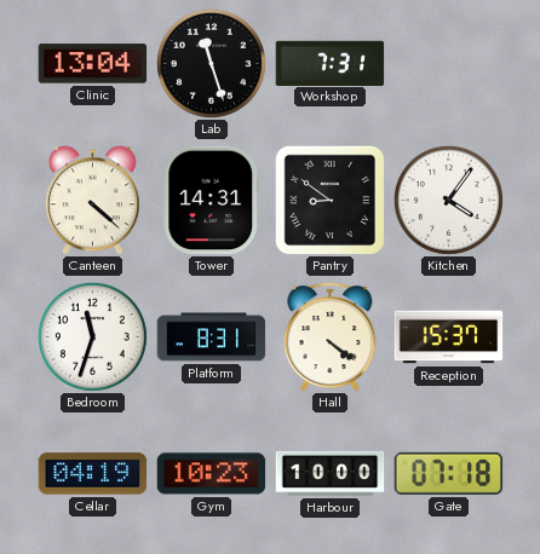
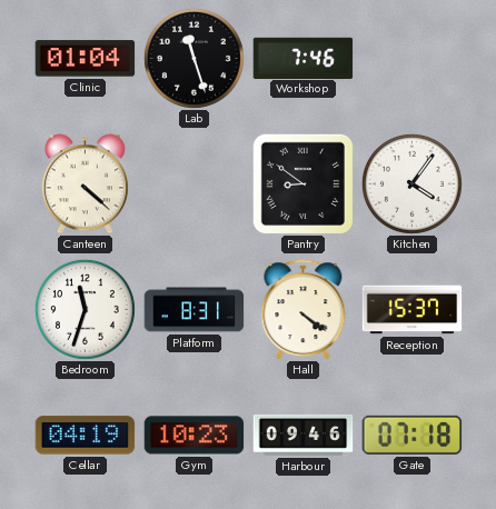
Clinic: 13:04 -> 01:04 (86, 59)
Workshop: 7:31 -> 7:46 (304, 58)
Tower: 14:31 -> none (212, 201)
Harbour: 10:00 -> 09:46 (304, 435)
